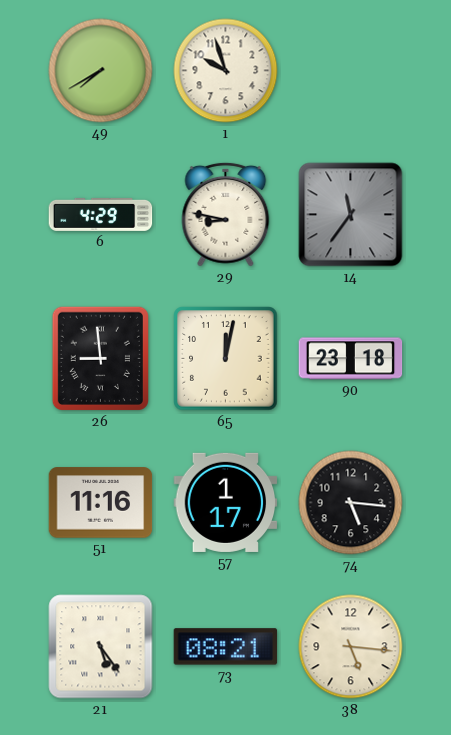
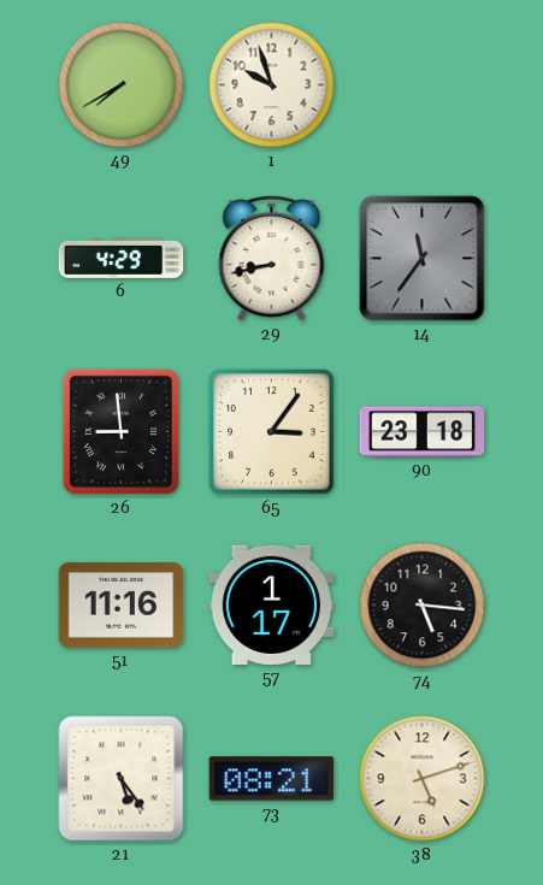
29: 8:47 -> 8:43 (272, 258)
65: 12:02 -> 3:06 (272, 432)
38: 5:16 -> 5:12 (423, 779)
